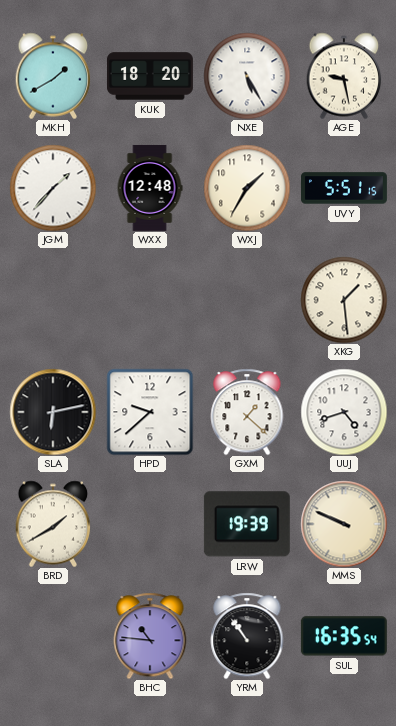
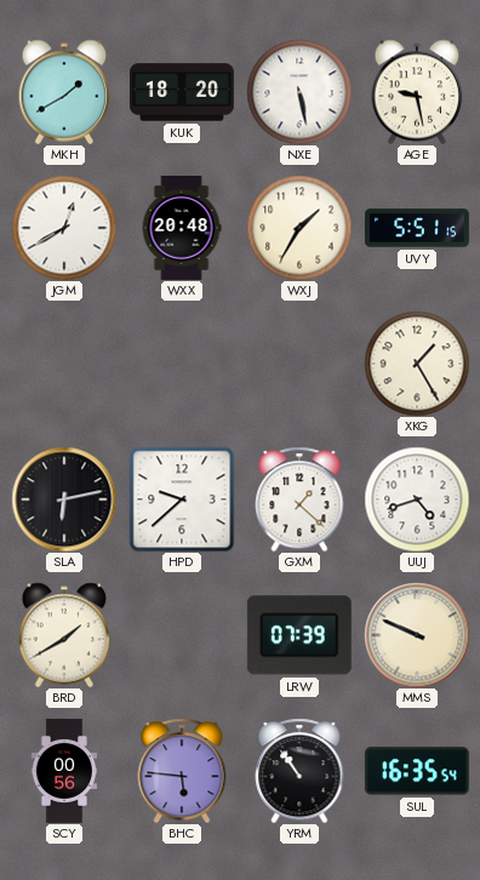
NXE: 5:25 -> 5:28 (299, 92)
JGM: 1:37 -> 12:40 (64, 228)
WXX: 12:48 -> 20:48 (182, 228)
XKG: 1:29 -> 1:25 (417, 364)
LRW: 19:39 -> 07:39 (299, 635)
SCY: none -> 00:56 (64, 771)
BHC: 10:46 -> 5:46 (182, 771)
